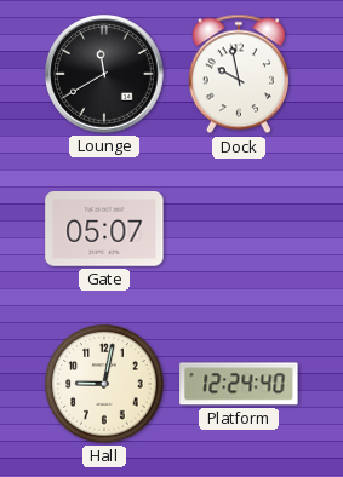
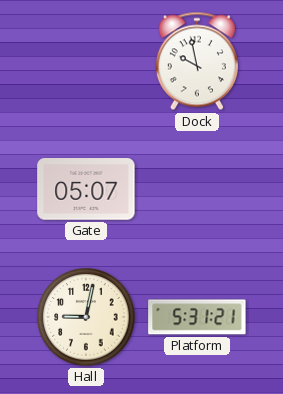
Lounge: 11:40 -> none (104, 74)
Platform: 12:24 -> 5:31 (197, 317)
